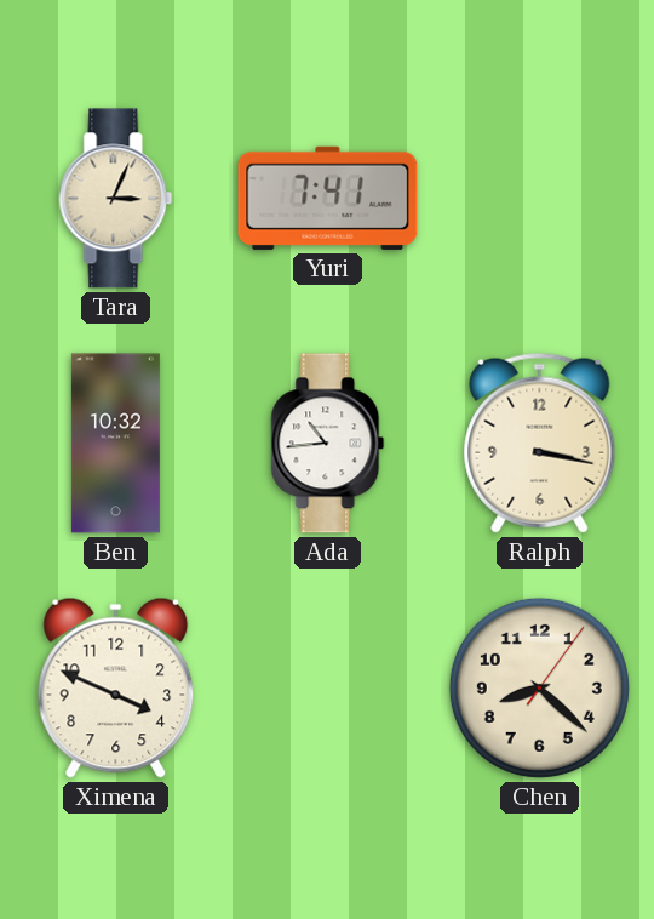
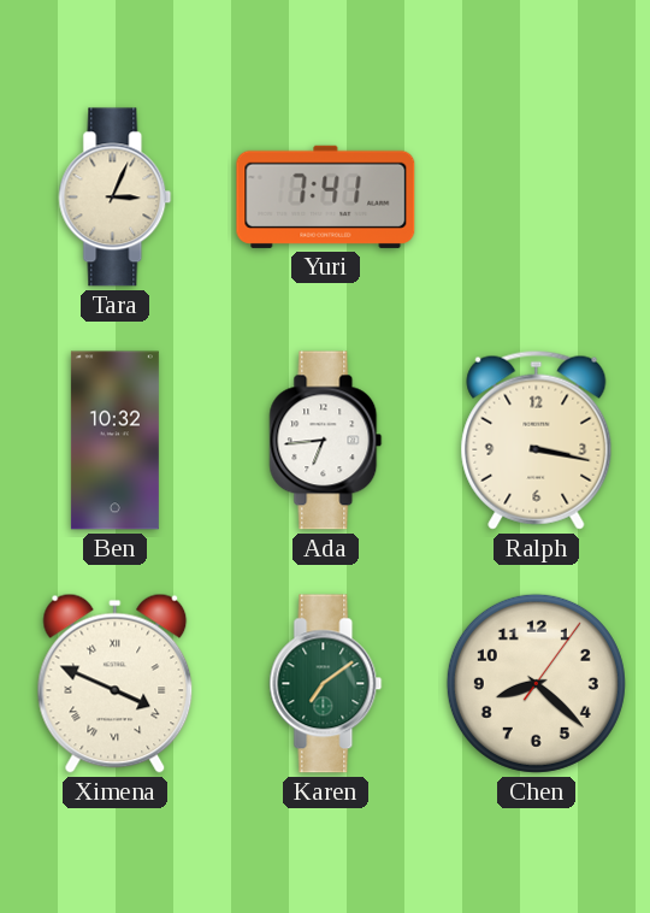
Ada: 10:44 -> 6:44 (326, 441)
Ximena numerals: Arabic -> Roman (116, 683)
Karen: none -> 7:09 (326, 684)
